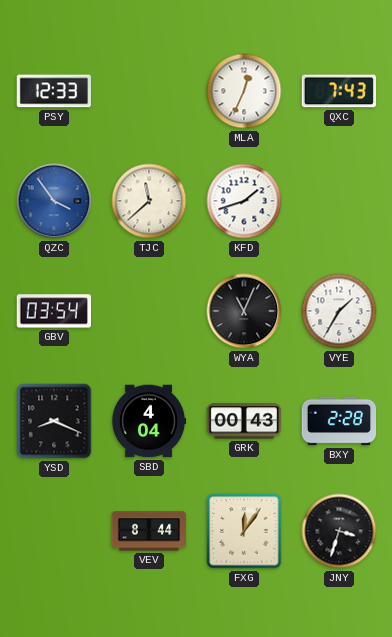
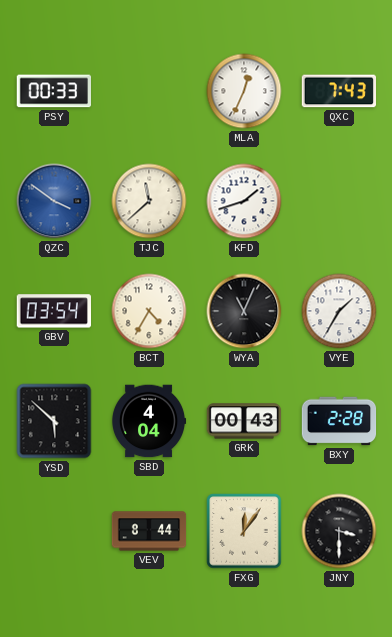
PSY: 12:33 -> 00:33 (53, 91)
QZC: 3:54 -> 3:51 (54, 201)
BCT: none -> 4:35 (149, 311)
YSD: 8:19 -> 5:52 (54, 421)
JNY: 3:33 -> 3:30 (339, 531)
